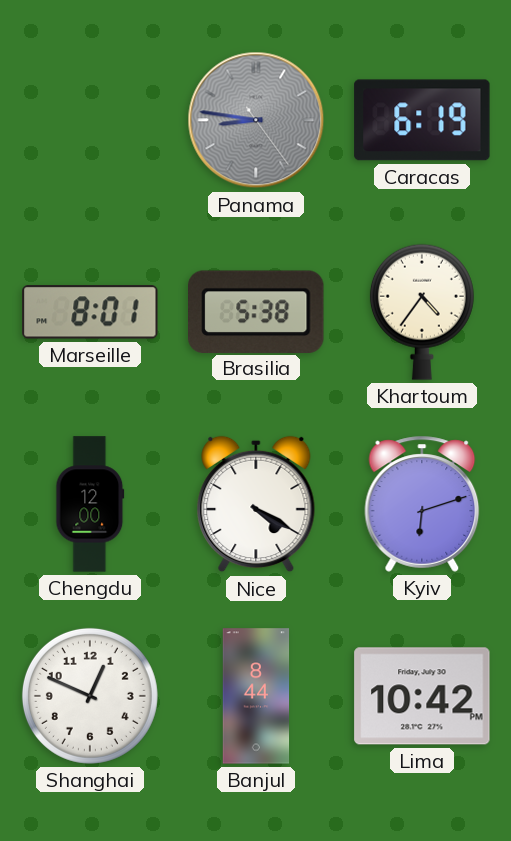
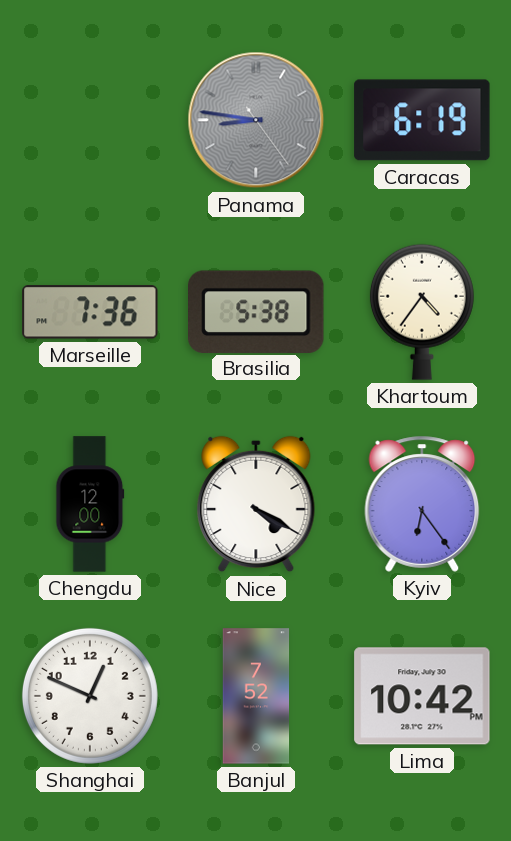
Marseille: 8:01 -> 7:36 (90, 312)
Kyiv: 6:12 -> 6:24 (422, 504)
Banjul: 8:44 -> 7:52 (256, 696)
